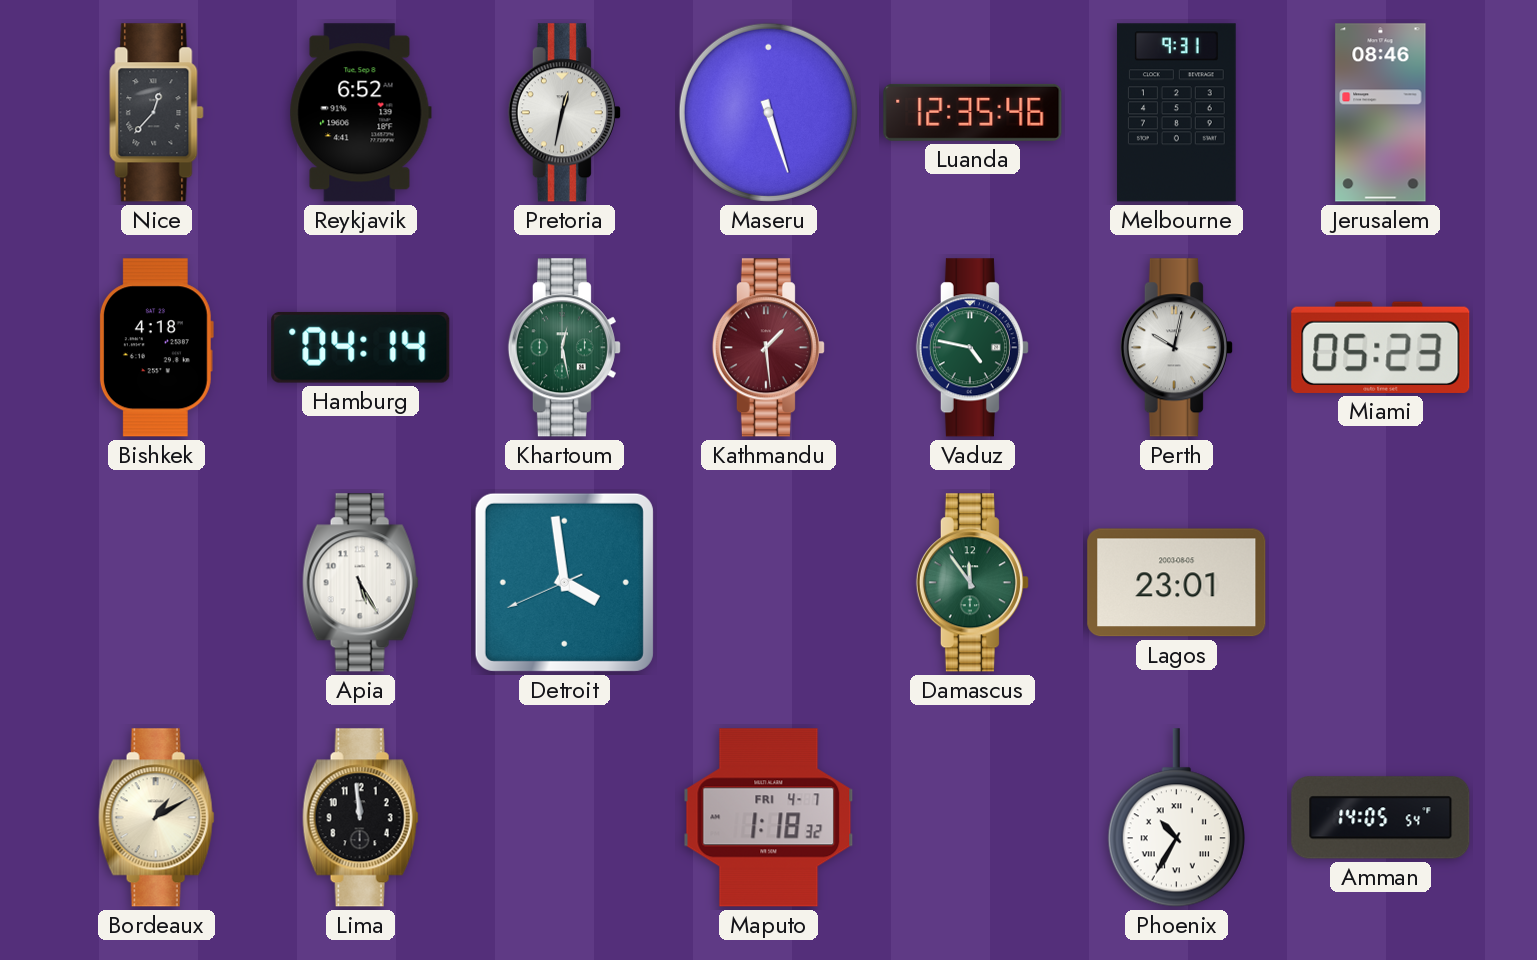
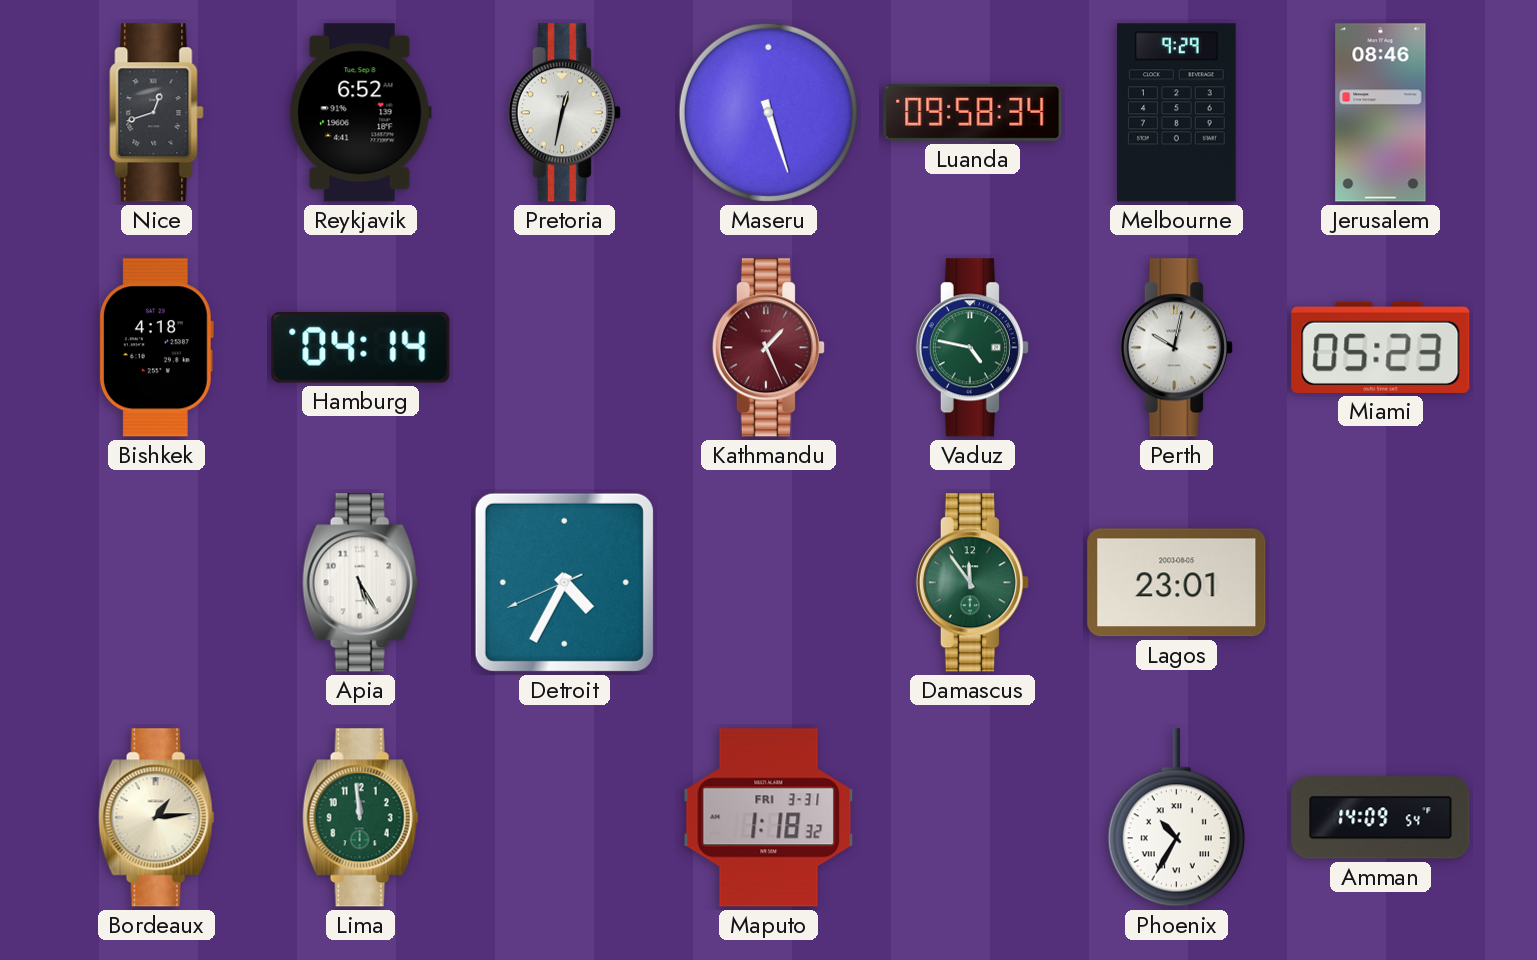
Nice: 12:37 -> 12:42 (157, 113)
Luanda: 12:35 -> 09:58 (973, 112)
Melbourne: 9:31 -> 9:29 (1176, 113)
Khartoum: 12:28 -> none (564, 348)
Kathmandu: 1:29 -> 1:26 (768, 348)
Detroit: 3:58 -> 4:34 (564, 582)
Bordeaux: 1:10 -> 1:14 (156, 818)
Lima dial: black -> green (360, 818)
Maputo date: FRI 4-7 -> FRI 3-31 (769, 818)
Amman: 14:05 -> 14:09 (1381, 818)
